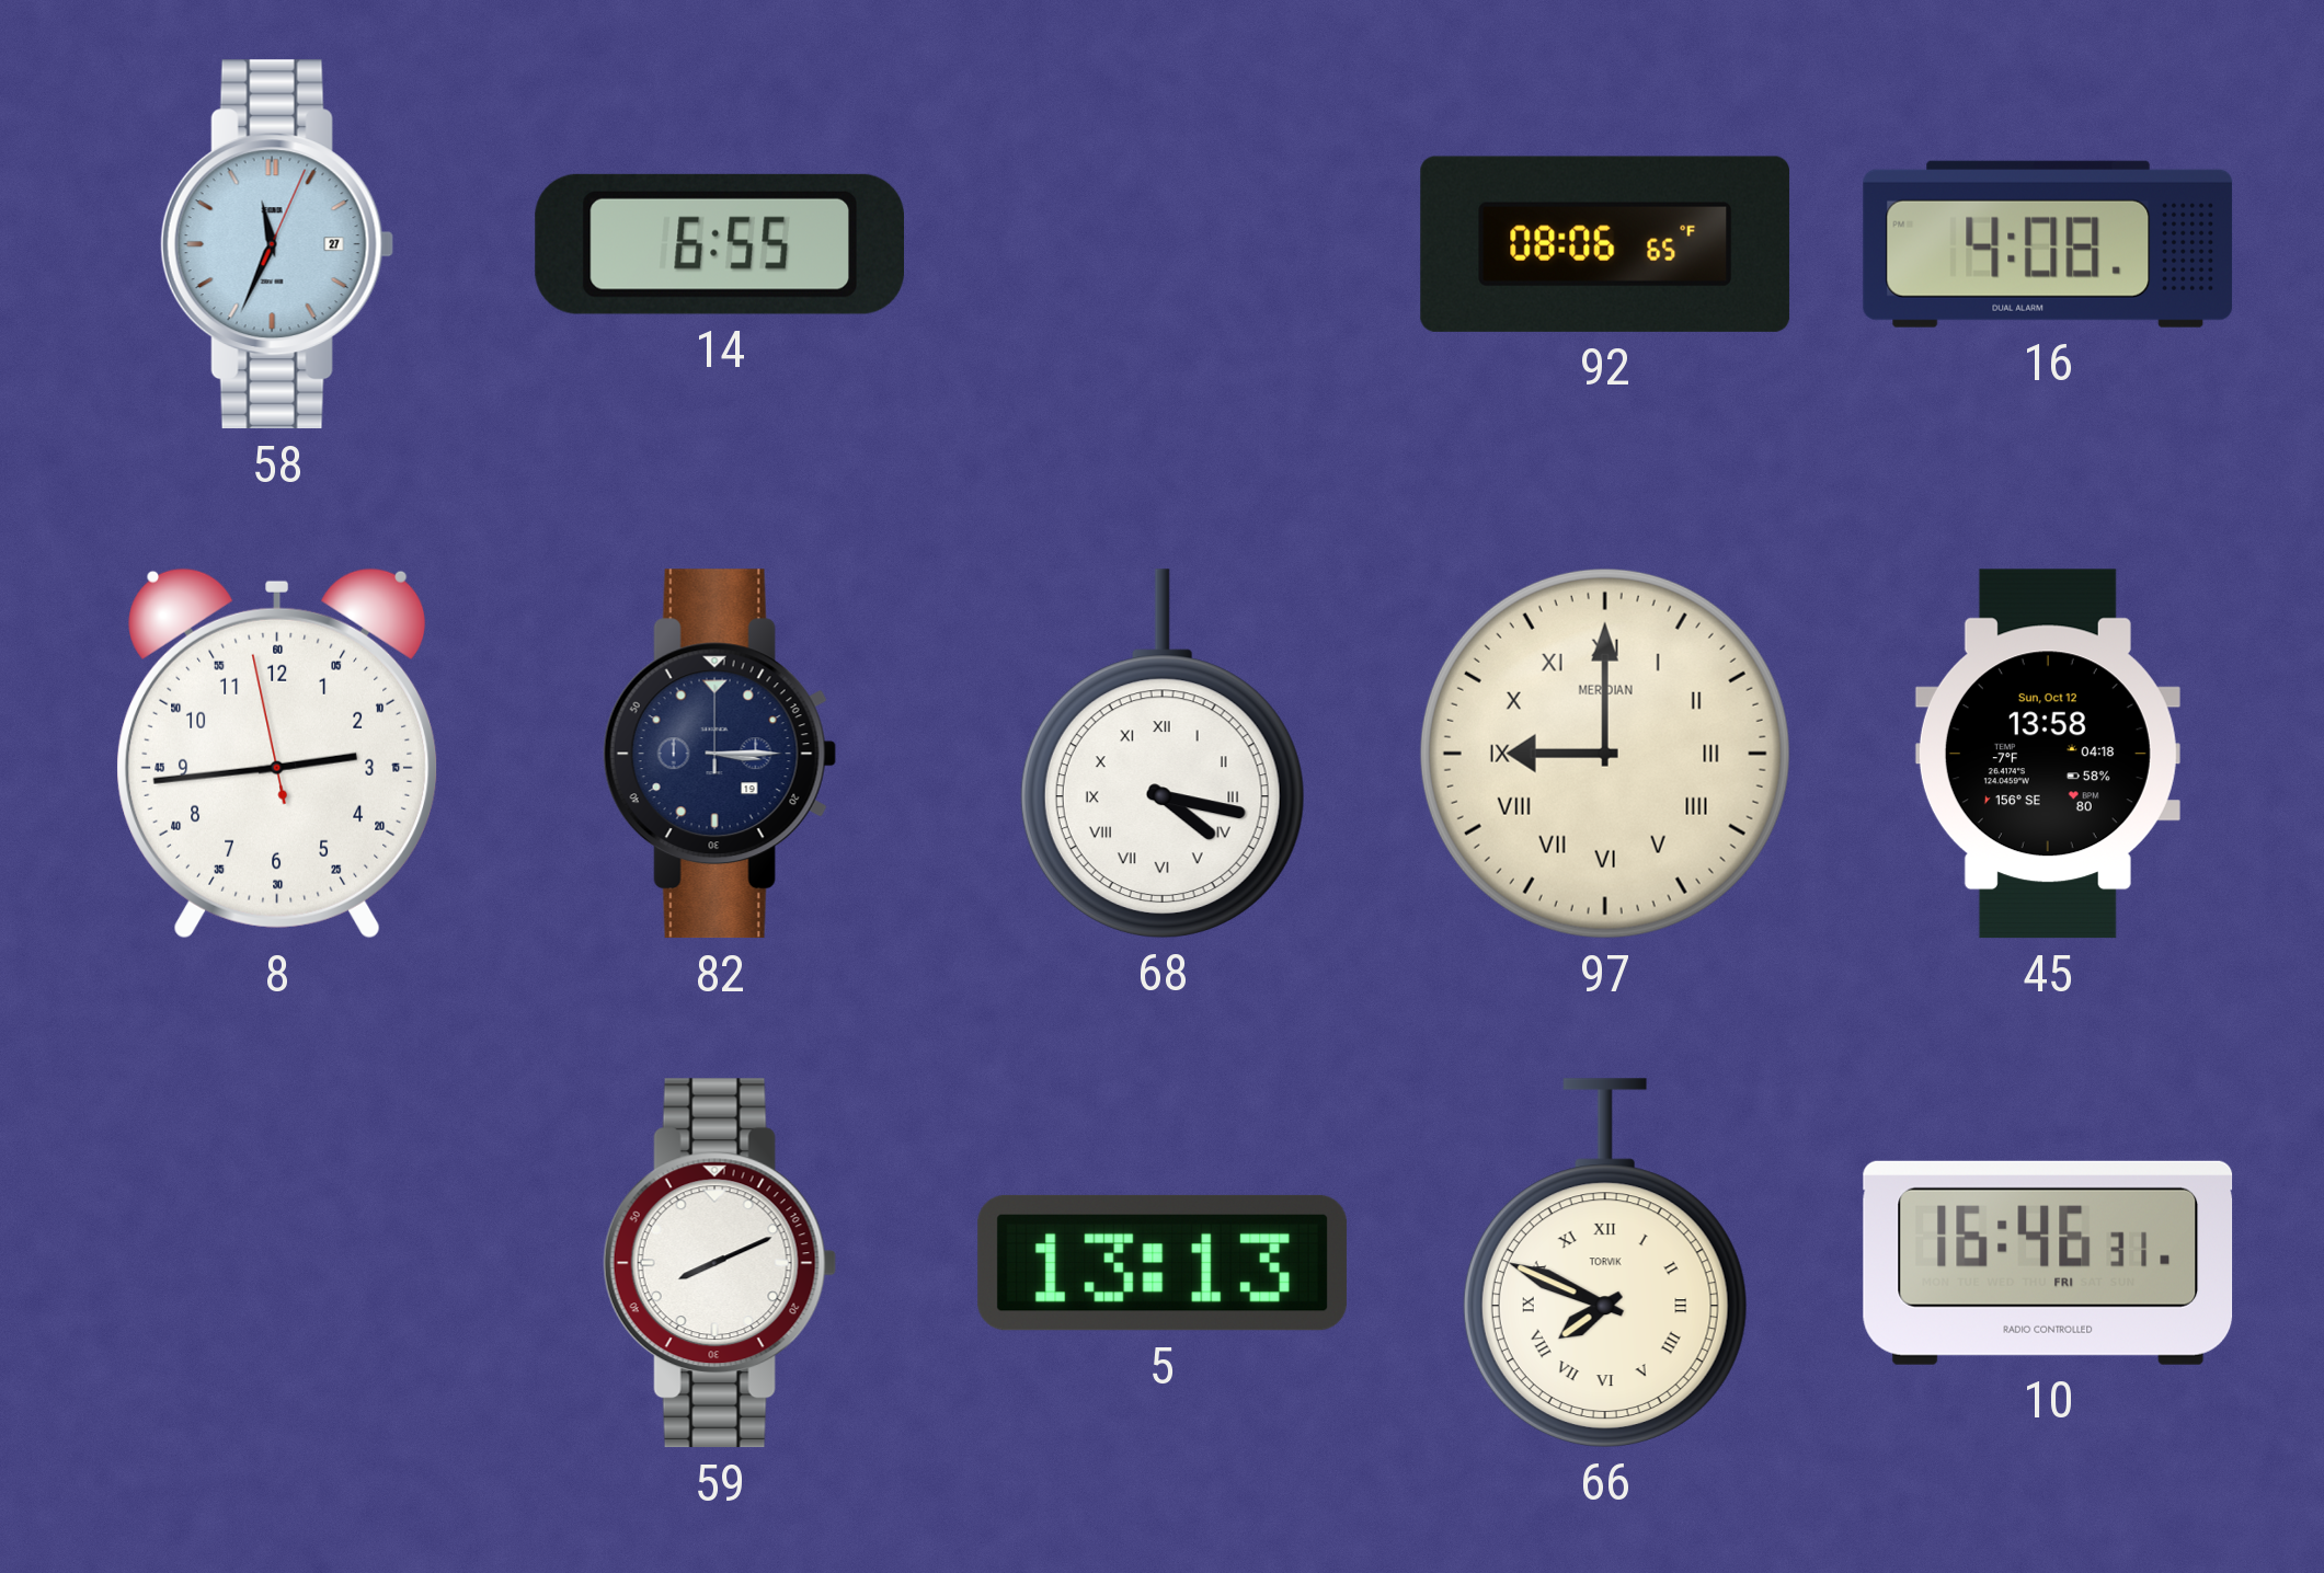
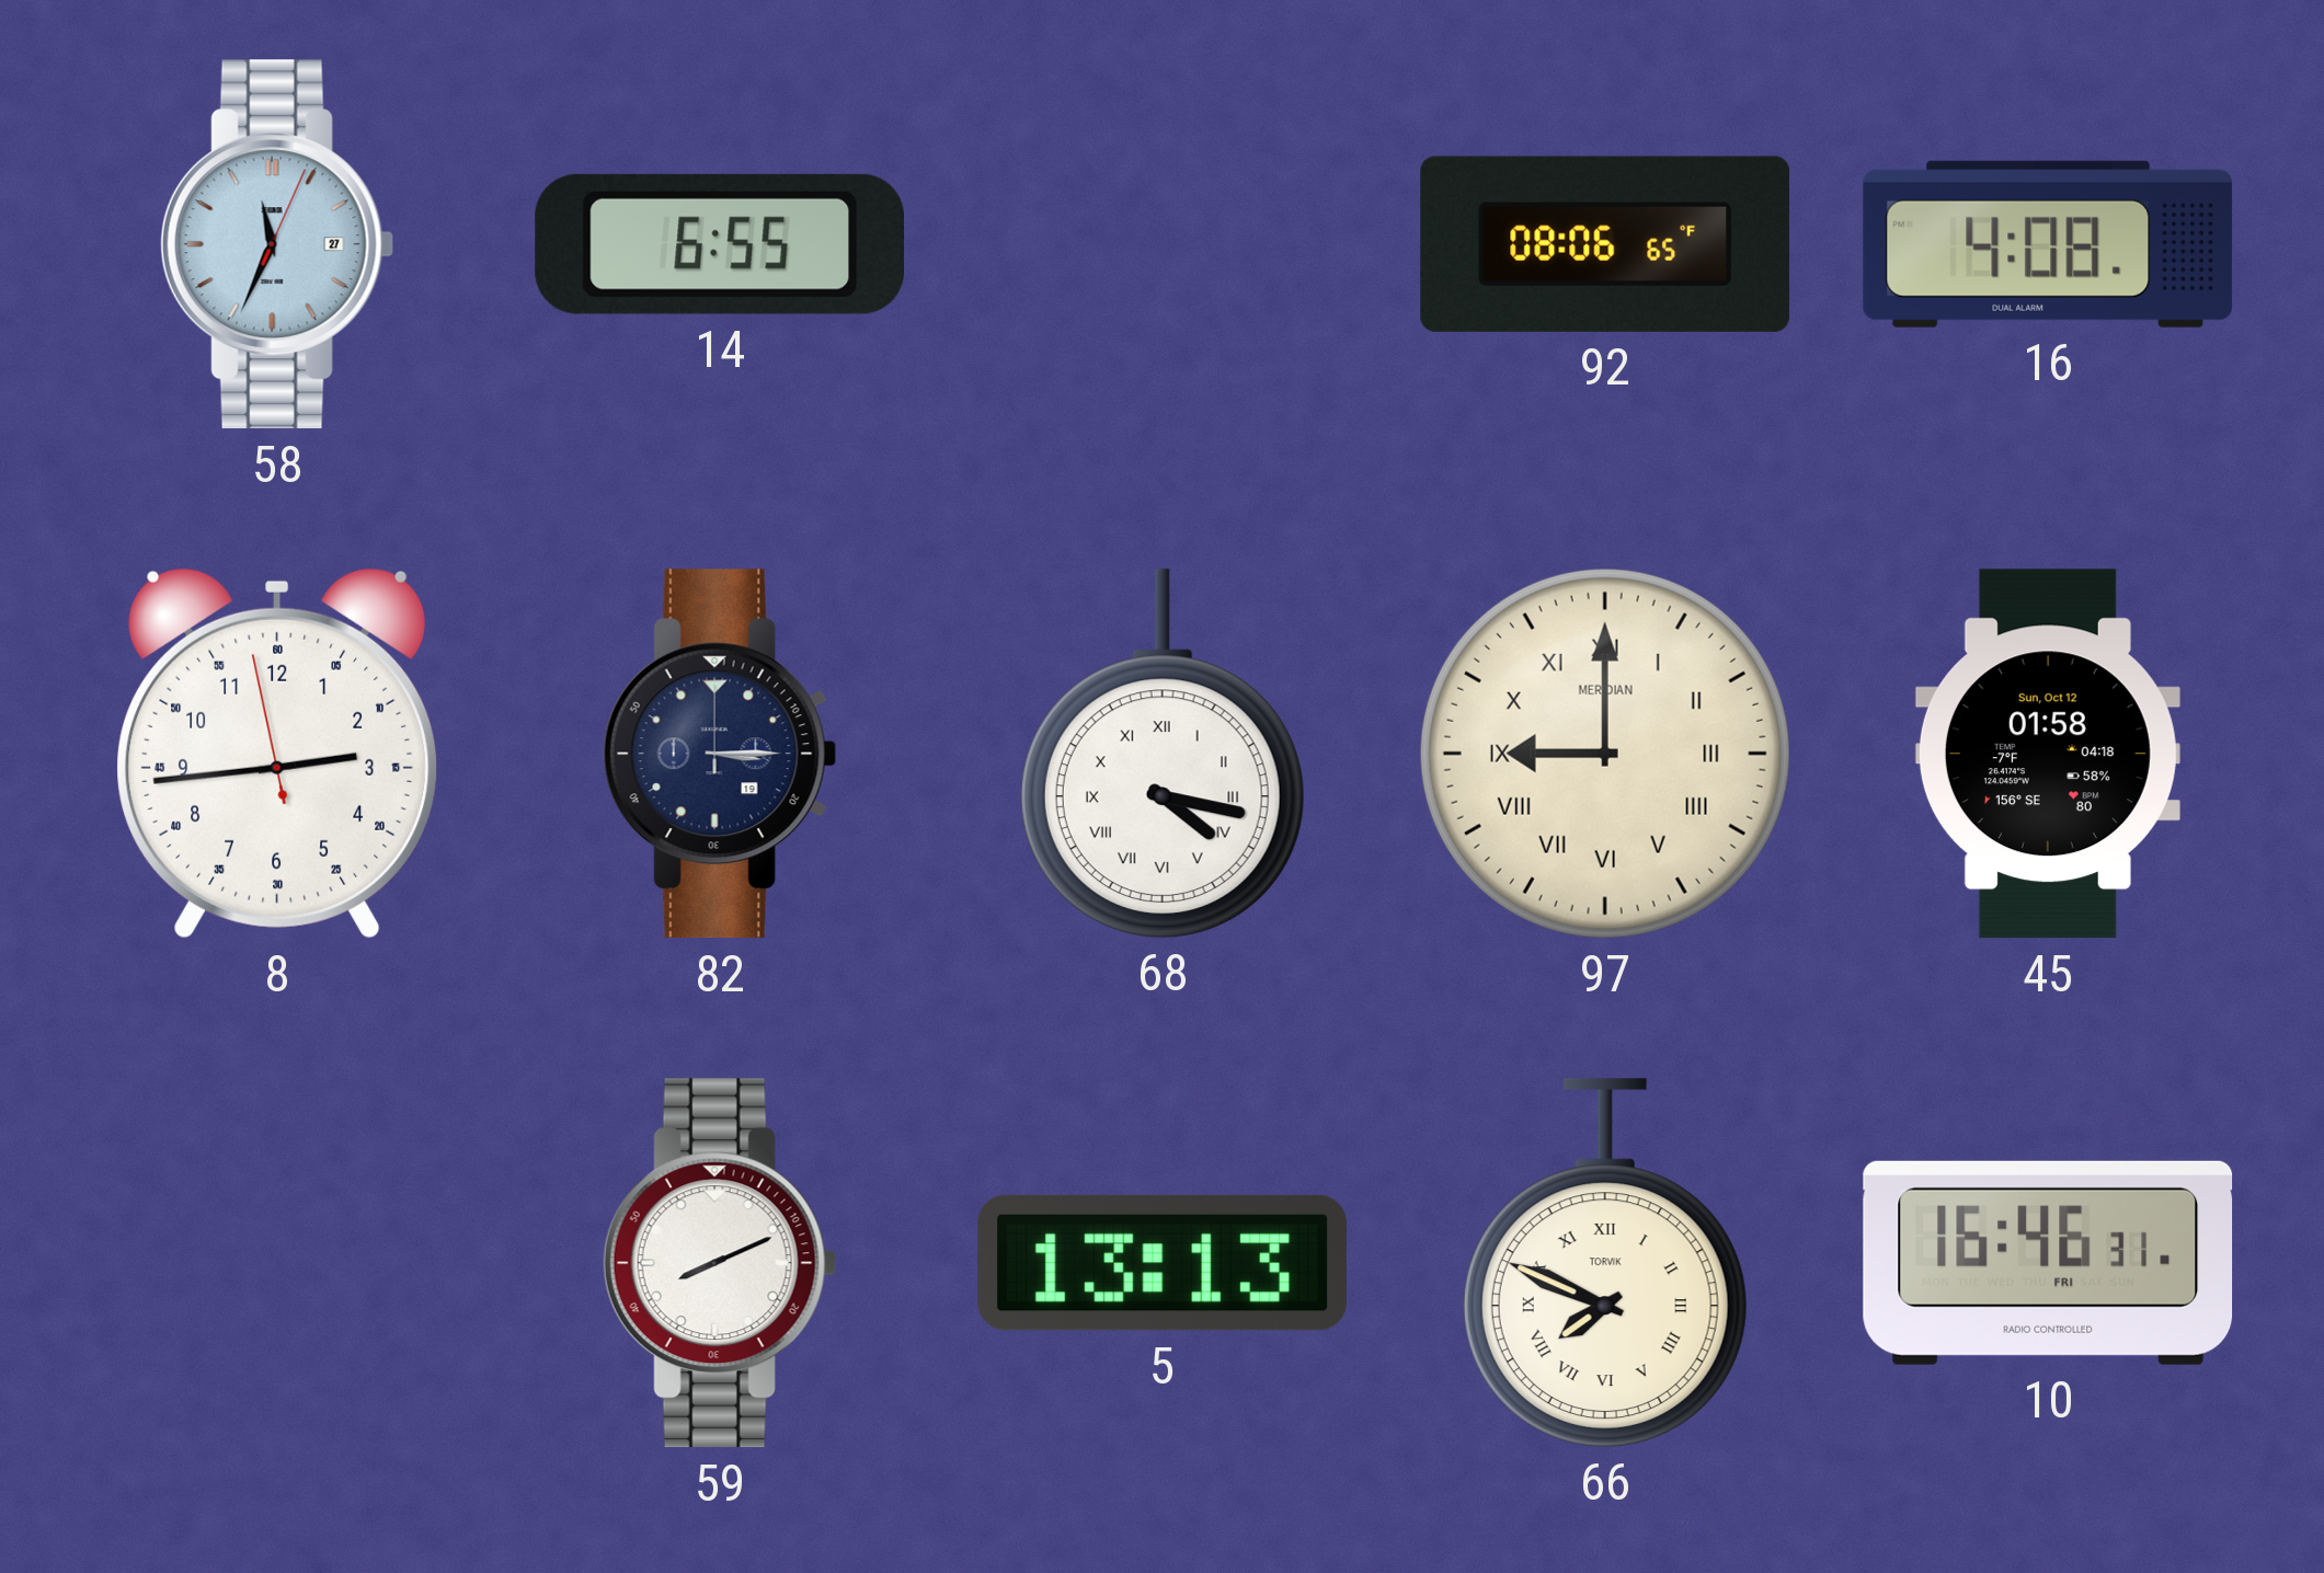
45: 13:58 -> 01:58 (2048, 754)
